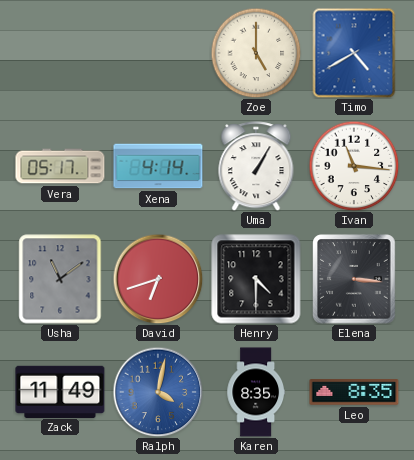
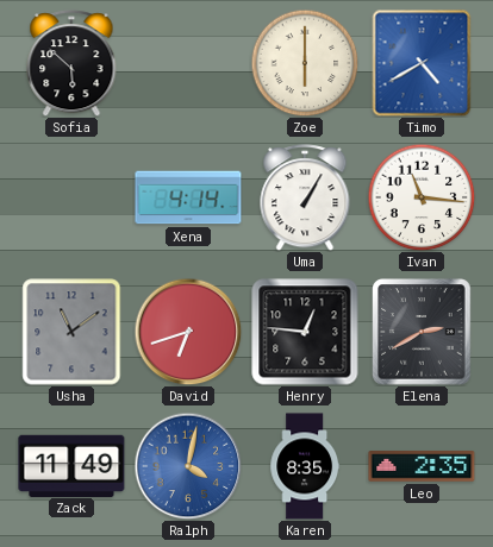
Sofia: none -> 5:52 (71, 63)
Zoe: 5:00 -> 6:00 (305, 63)
Vera: 05:17 -> none (60, 166)
Henry: 4:30 -> 12:46 (305, 332)
Elena: 3:16 -> 2:40 (422, 332)
Leo: 8:35 -> 2:35 (422, 466)
